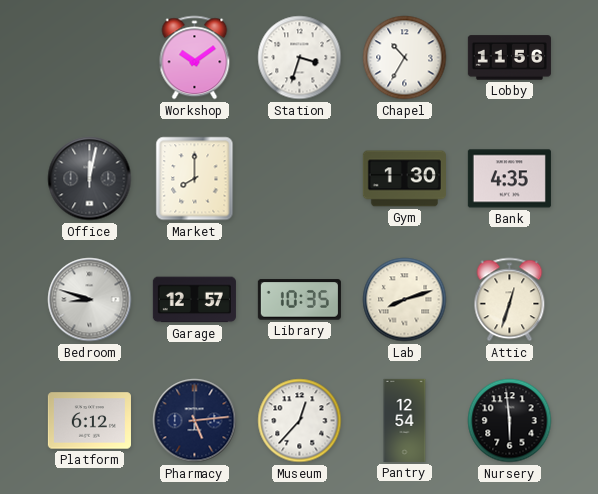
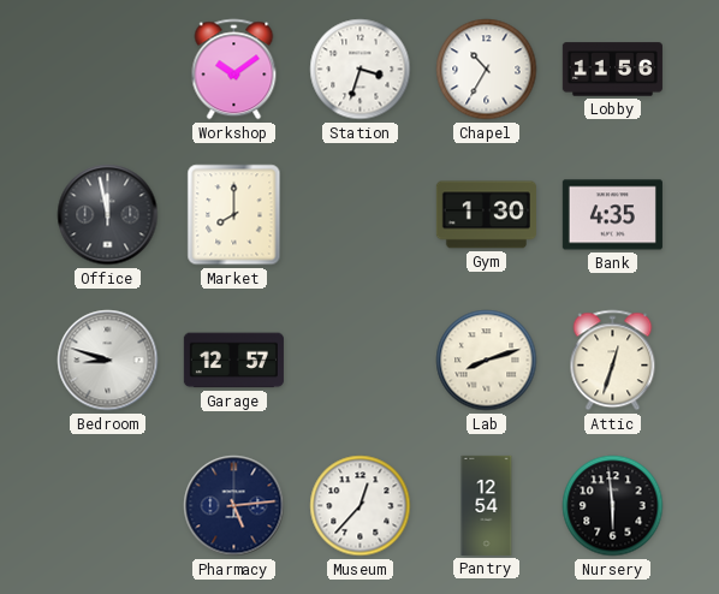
Office: 12:02 -> 11:58 (108, 215)
Library: 10:35 -> none (299, 300)
Platform: 6:12 -> none (89, 421)
